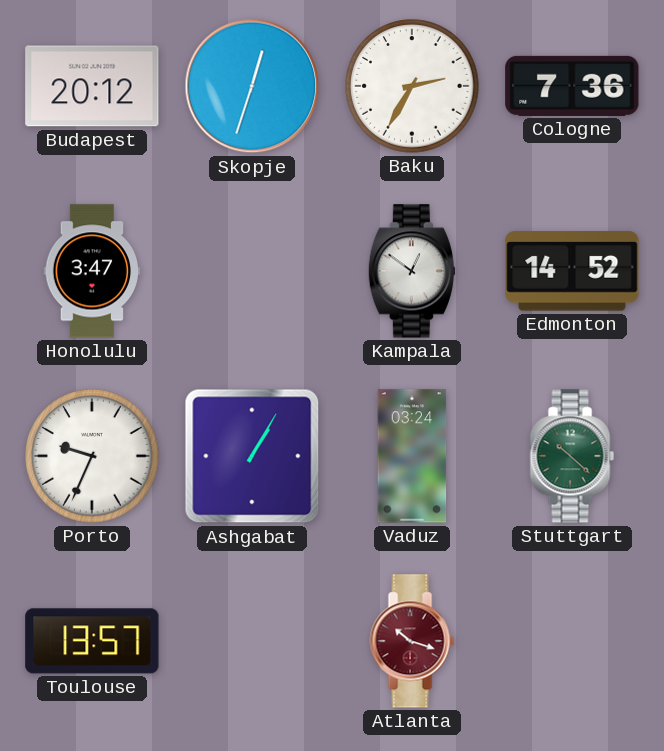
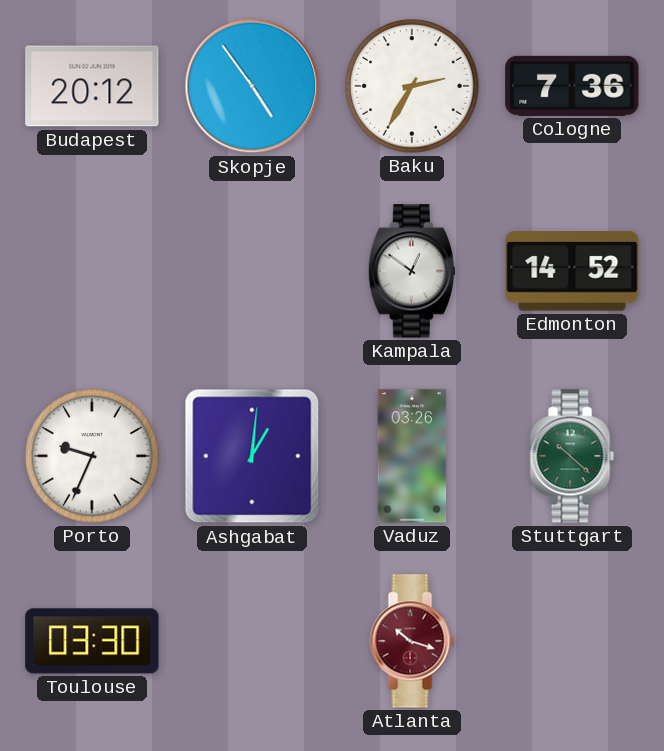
Skopje: 12:33 -> 4:54 (252, 86)
Honolulu: 3:47 -> none (92, 271)
Ashgabat: 1:05 -> 1:01 (252, 456)
Vaduz: 03:24 -> 03:26 (412, 456)
Toulouse: 13:57 -> 03:30 (92, 641)
